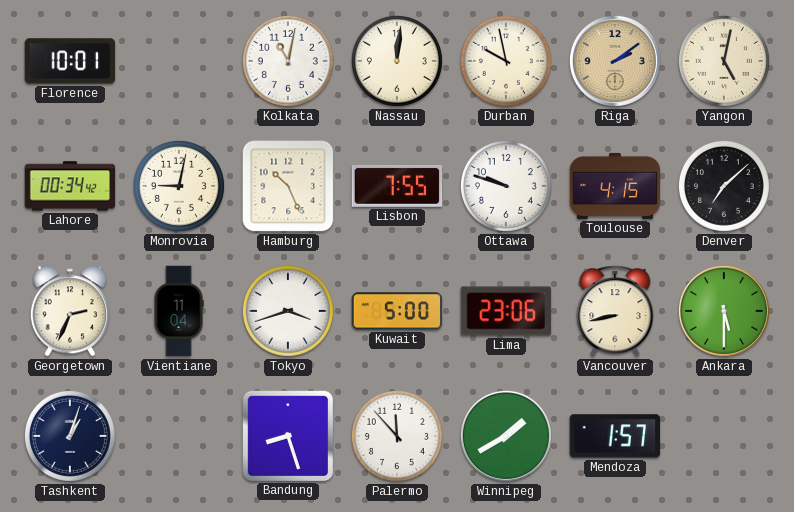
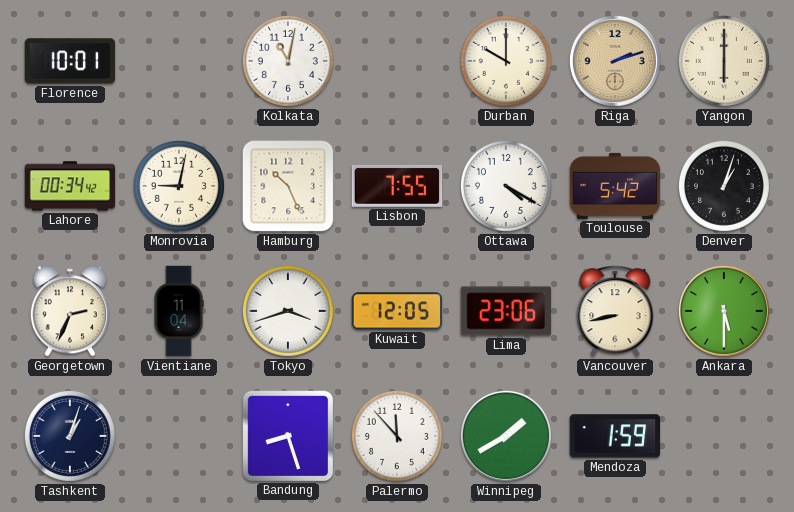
Nassau: 12:01 -> none (397, 61)
Durban: 9:58 -> 10:00 (506, 61)
Riga: 2:09 -> 2:12 (615, 61)
Yangon: 5:02 -> 6:00 (724, 61)
Ottawa: 9:48 -> 4:20 (506, 186)
Toulouse: 4:15 -> 5:42 (615, 186)
Denver: 7:08 -> 1:03 (724, 186)
Kuwait: 5:00 -> 12:05 (397, 311)
Mendoza: 1:57 -> 1:59 (615, 436)
